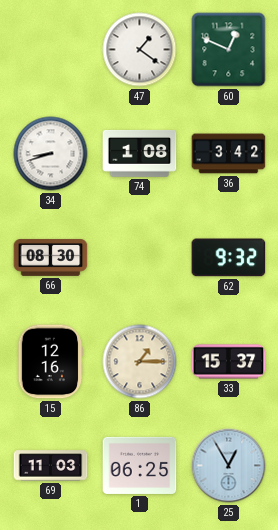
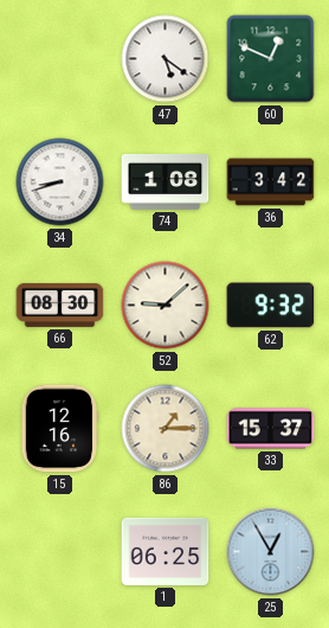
47: 1:21 -> 5:21 (166, 59)
52: none -> 9:08 (166, 306)
69: 11:03 -> none (51, 466)
